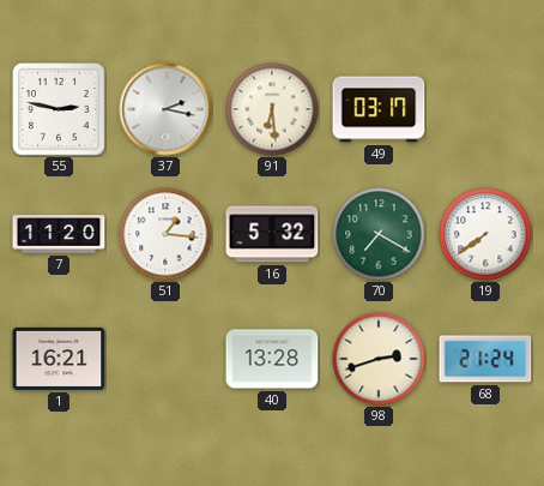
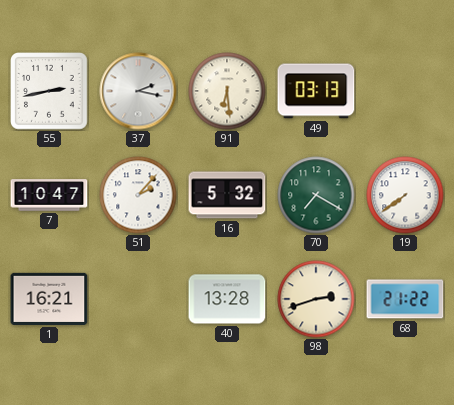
55: 2:47 -> 2:43 (50, 92)
49: 03:17 -> 03:13 (316, 91)
7: 11:20 -> 10:47 (49, 195)
51: 1:16 -> 2:07 (138, 195)
68: 21:24 -> 21:22 (405, 299)
